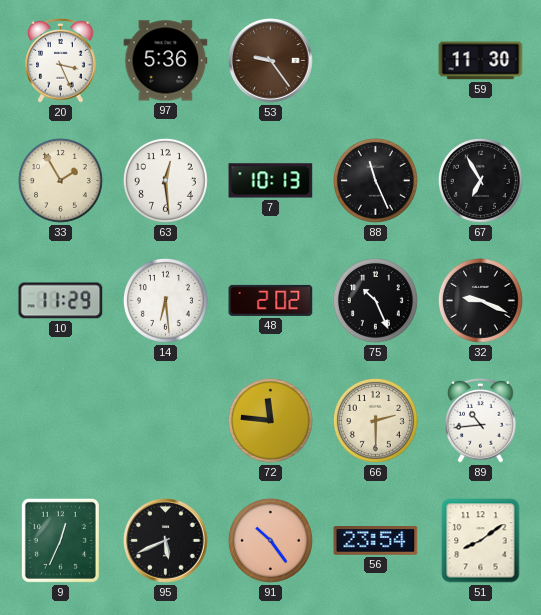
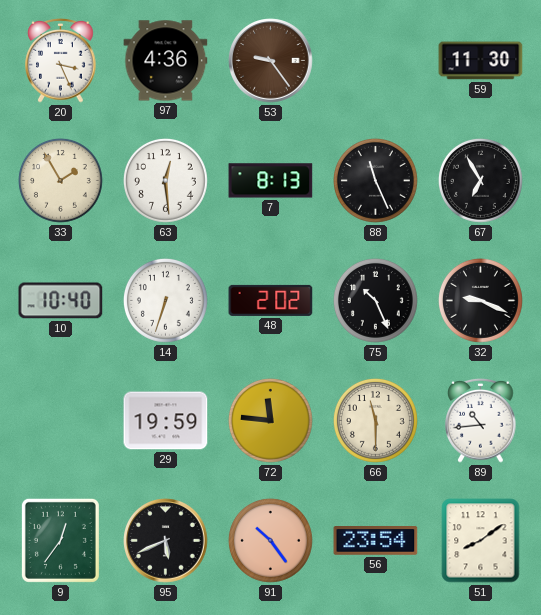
97: 5:36 -> 4:36 (166, 61)
7: 10:13 -> 8:13 (271, 181)
10: 11:29 -> 10:40 (61, 301)
14: 6:29 -> 6:33 (165, 300)
29: none -> 19:59 (166, 421)
66: 2:30 -> 11:30 (375, 420)
9: 12:34 -> 12:36 (60, 540)
